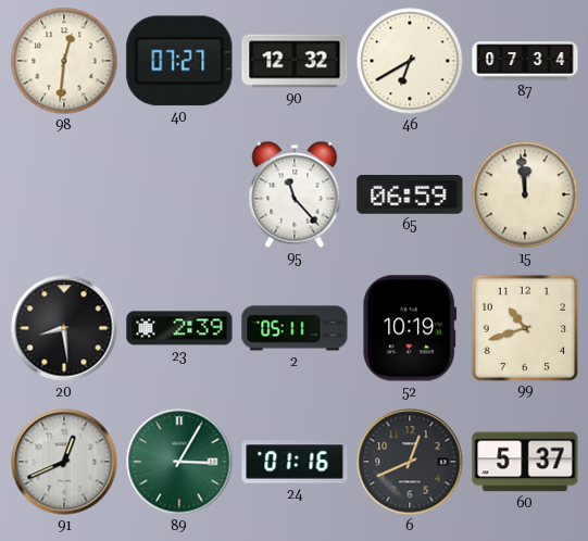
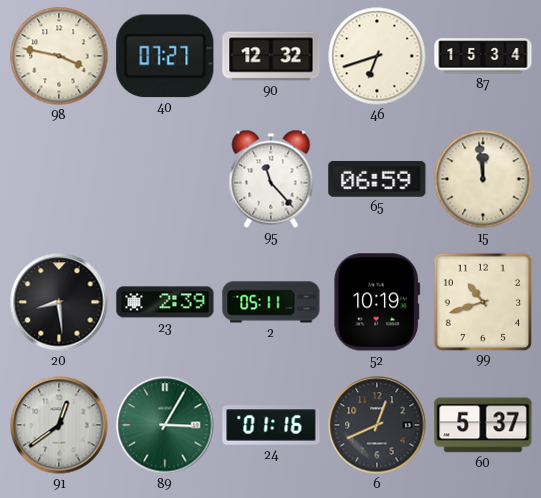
98: 12:31 -> 3:47 (59, 56)
46: 6:40 -> 6:42 (377, 56)
87: 07:34 -> 15:34 (483, 56)
91: 12:41 -> 12:39 (59, 425)
